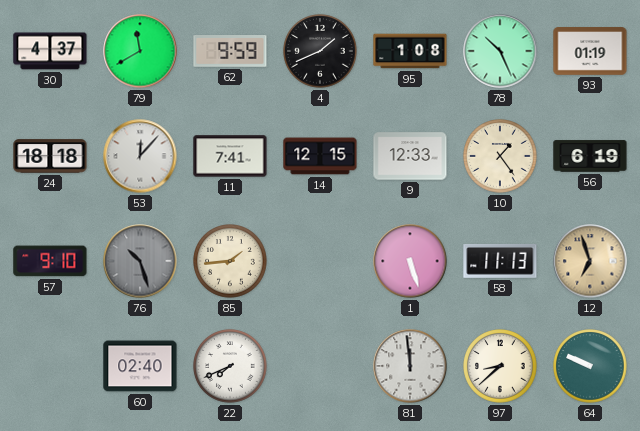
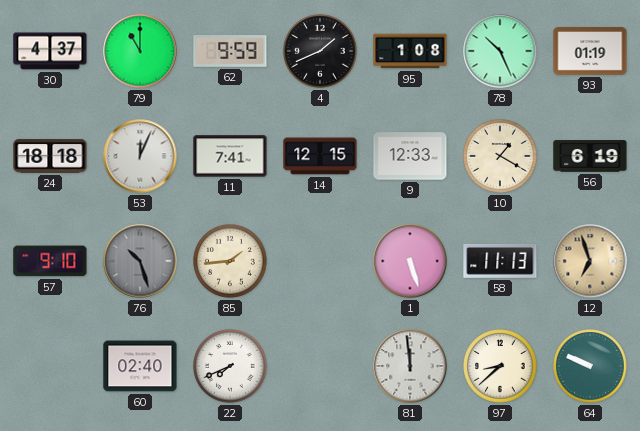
79: 11:40 -> 11:00 (140, 51)
53: 12:07 -> 12:04 (140, 156)
10: 1:24 -> 1:20 (500, 156)
